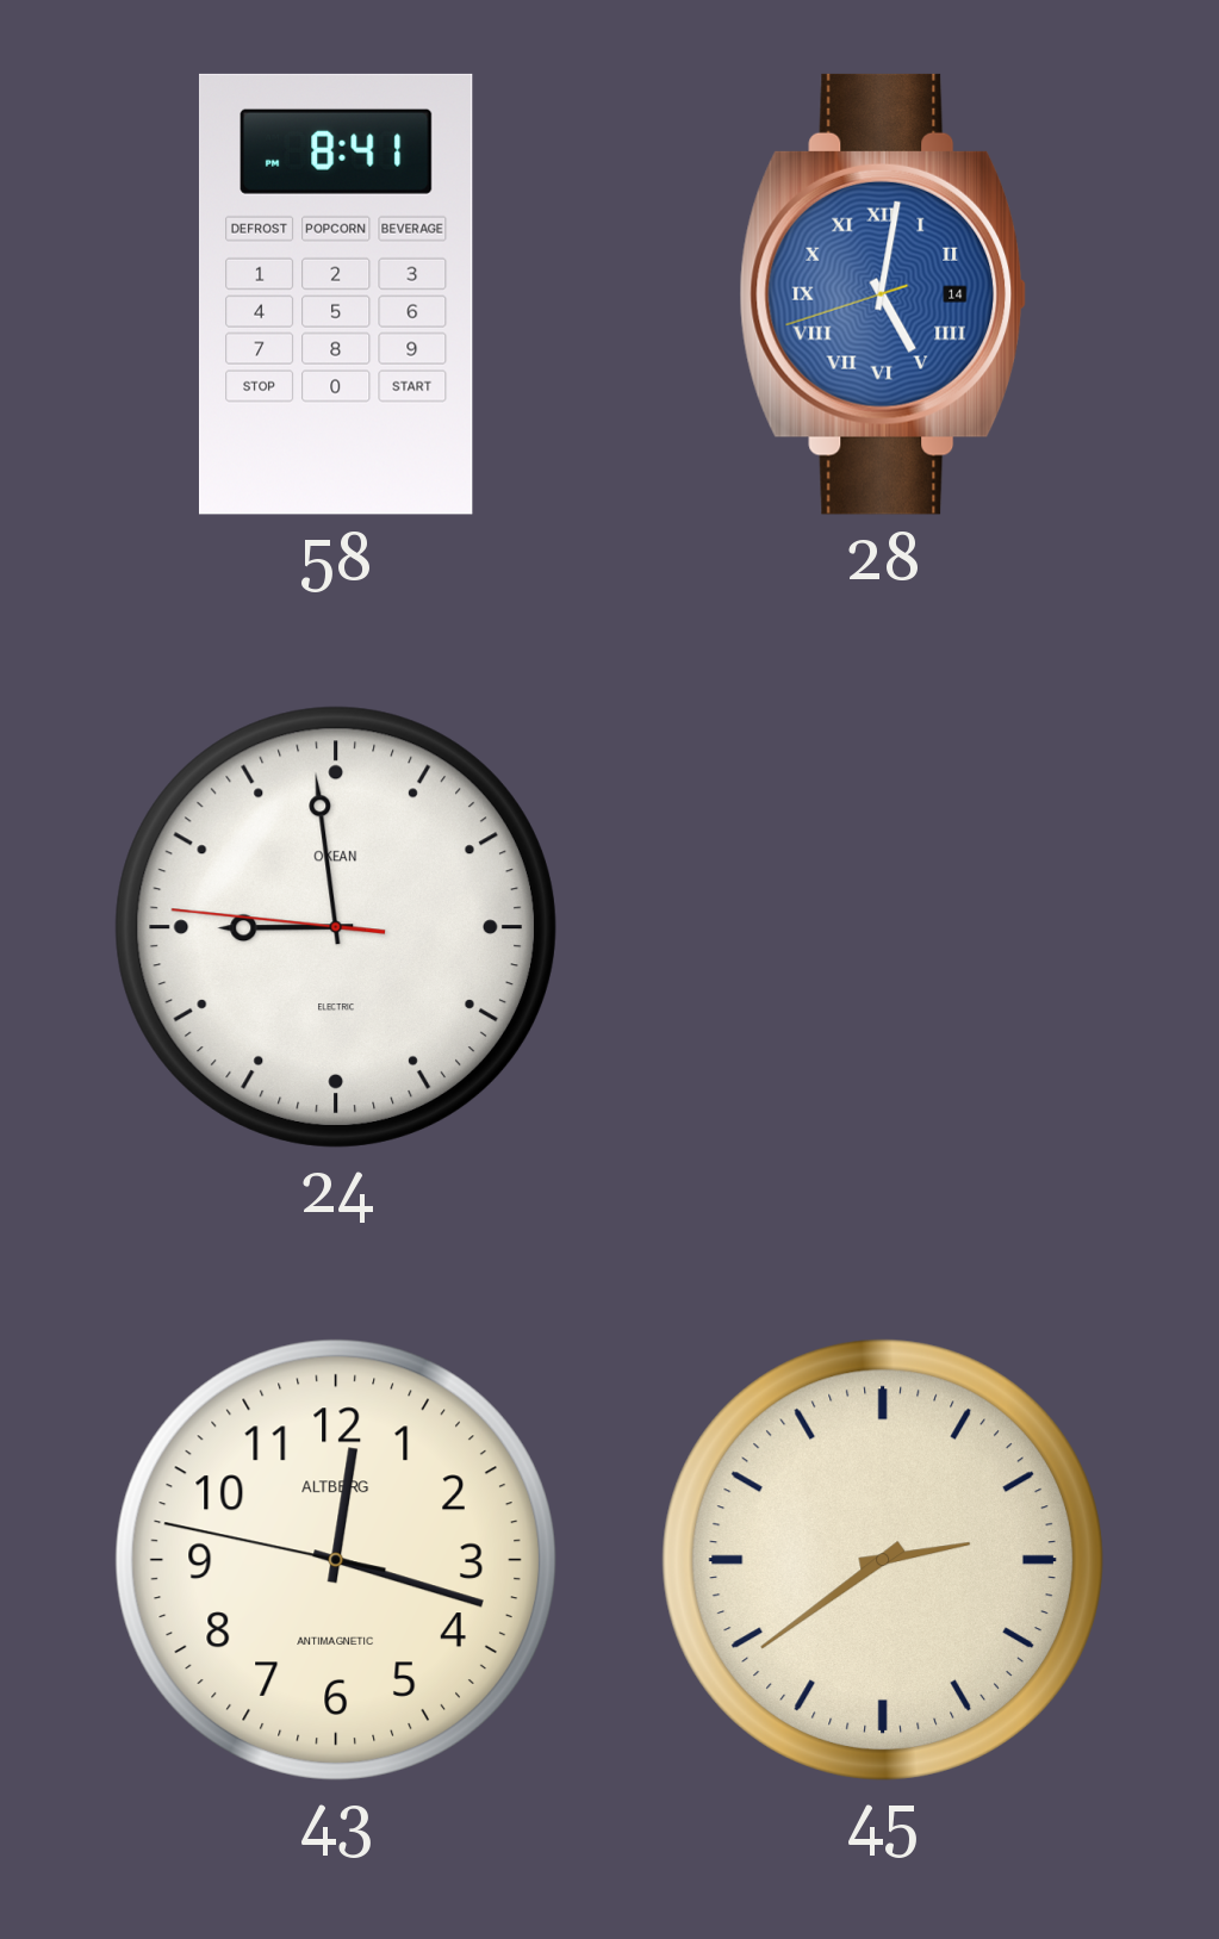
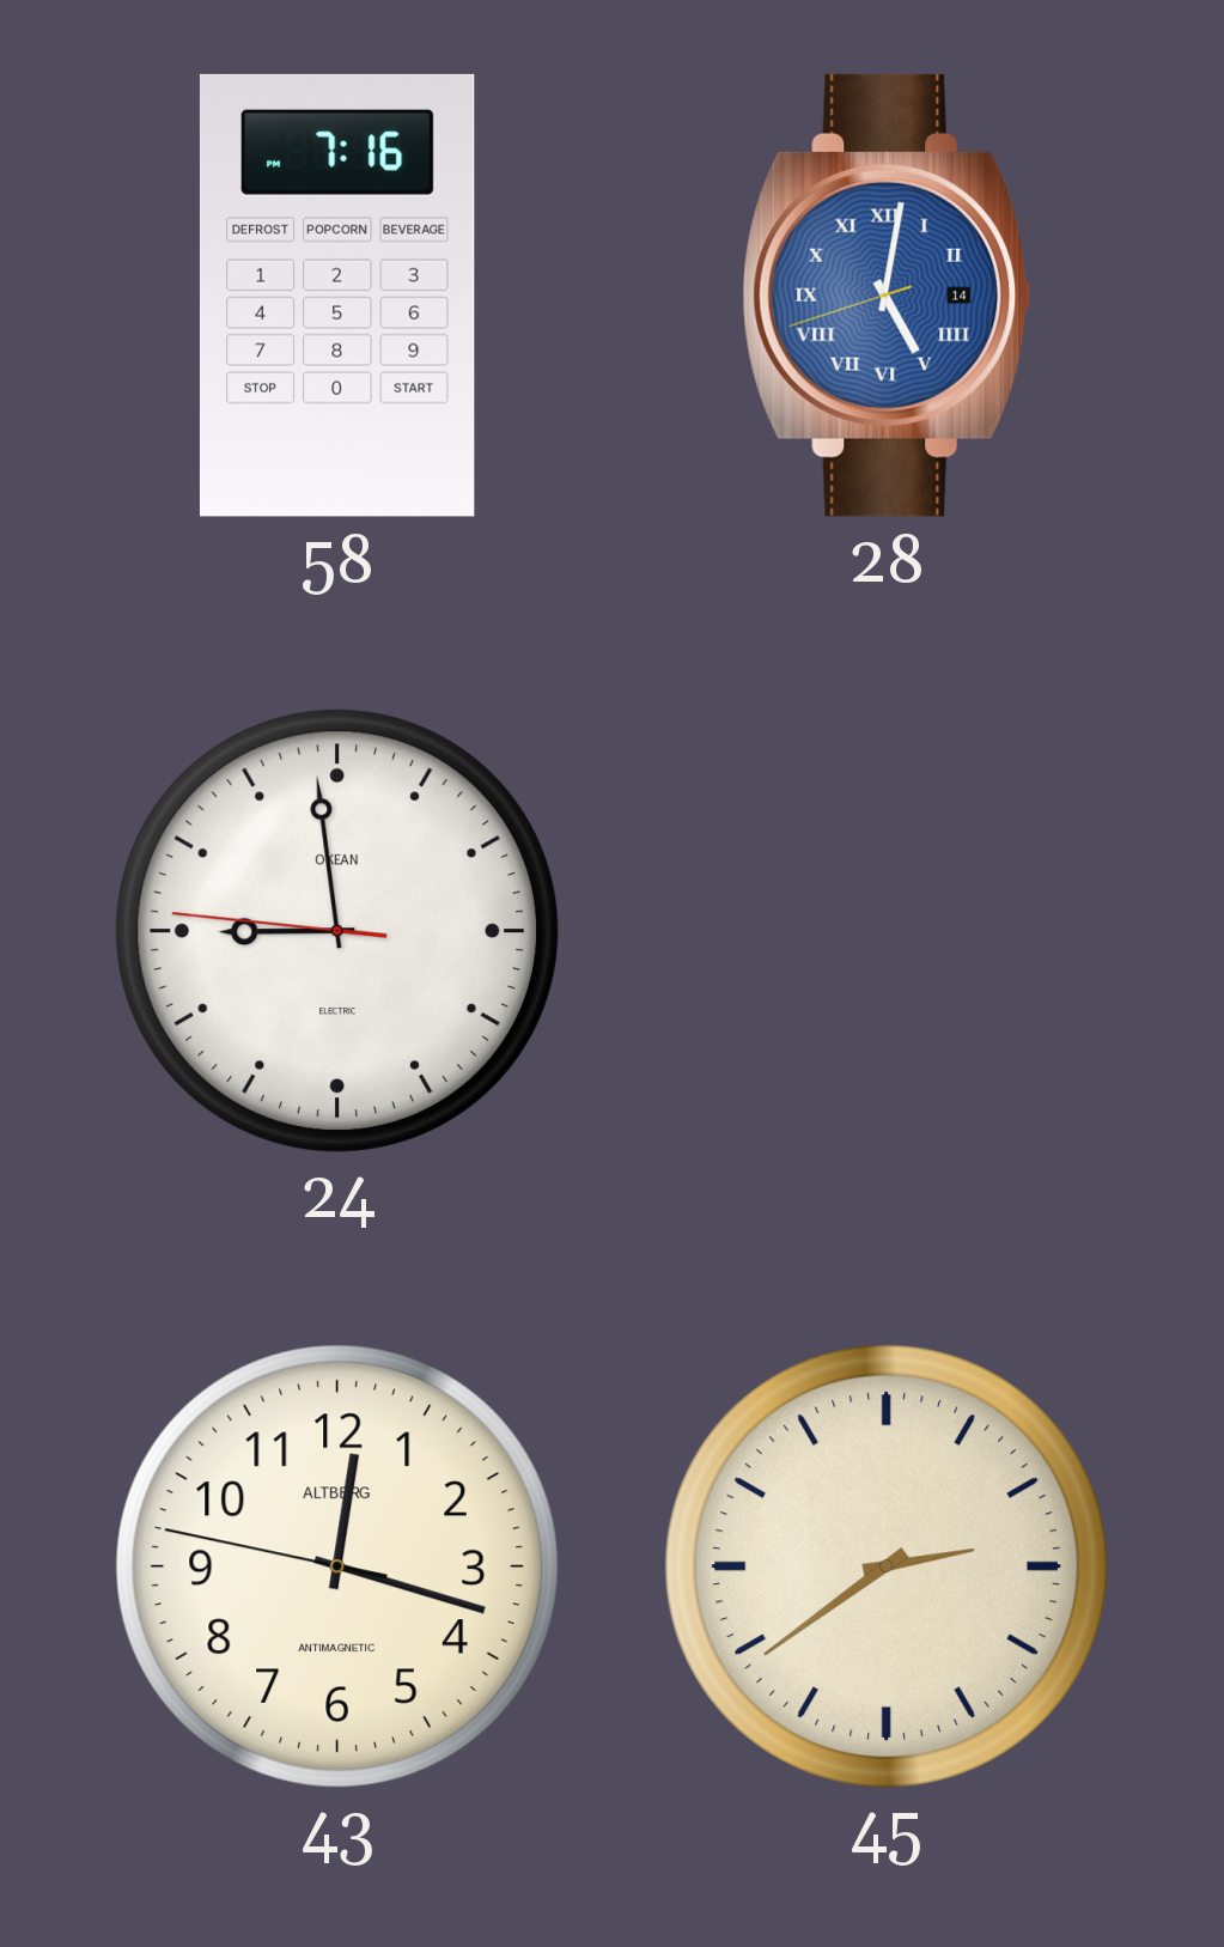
58: 8:41 -> 7:16 (337, 296)
